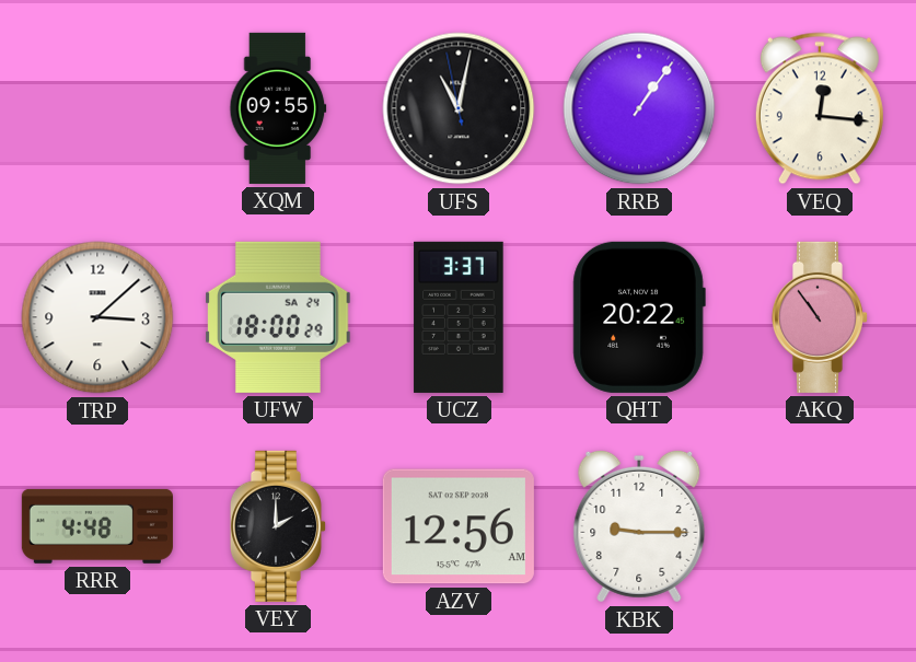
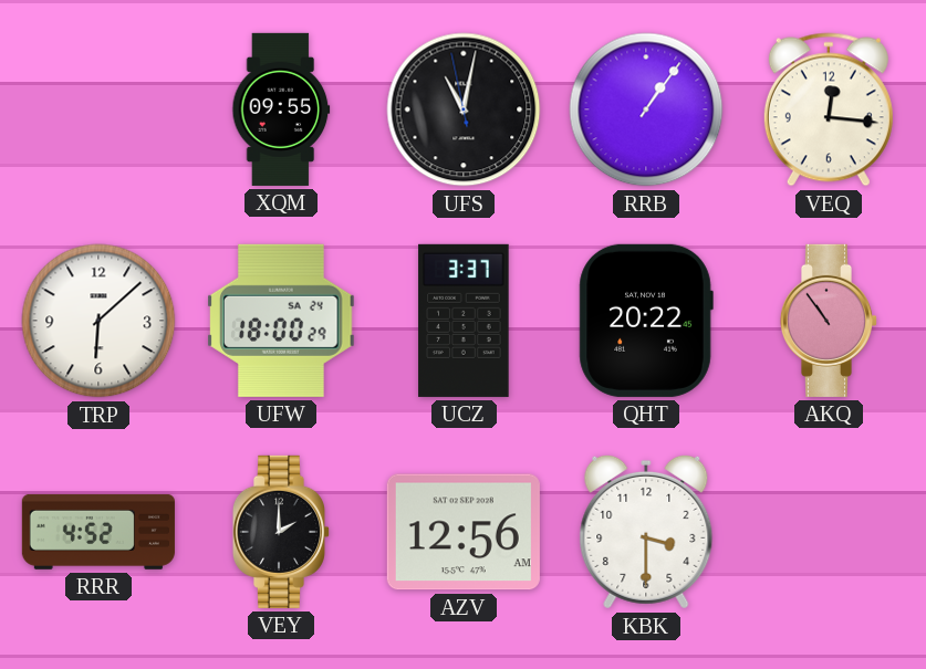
TRP: 3:08 -> 6:08 (98, 321)
RRR: 4:48 -> 4:52 (98, 532)
KBK: 9:15 -> 3:30 (646, 532)
